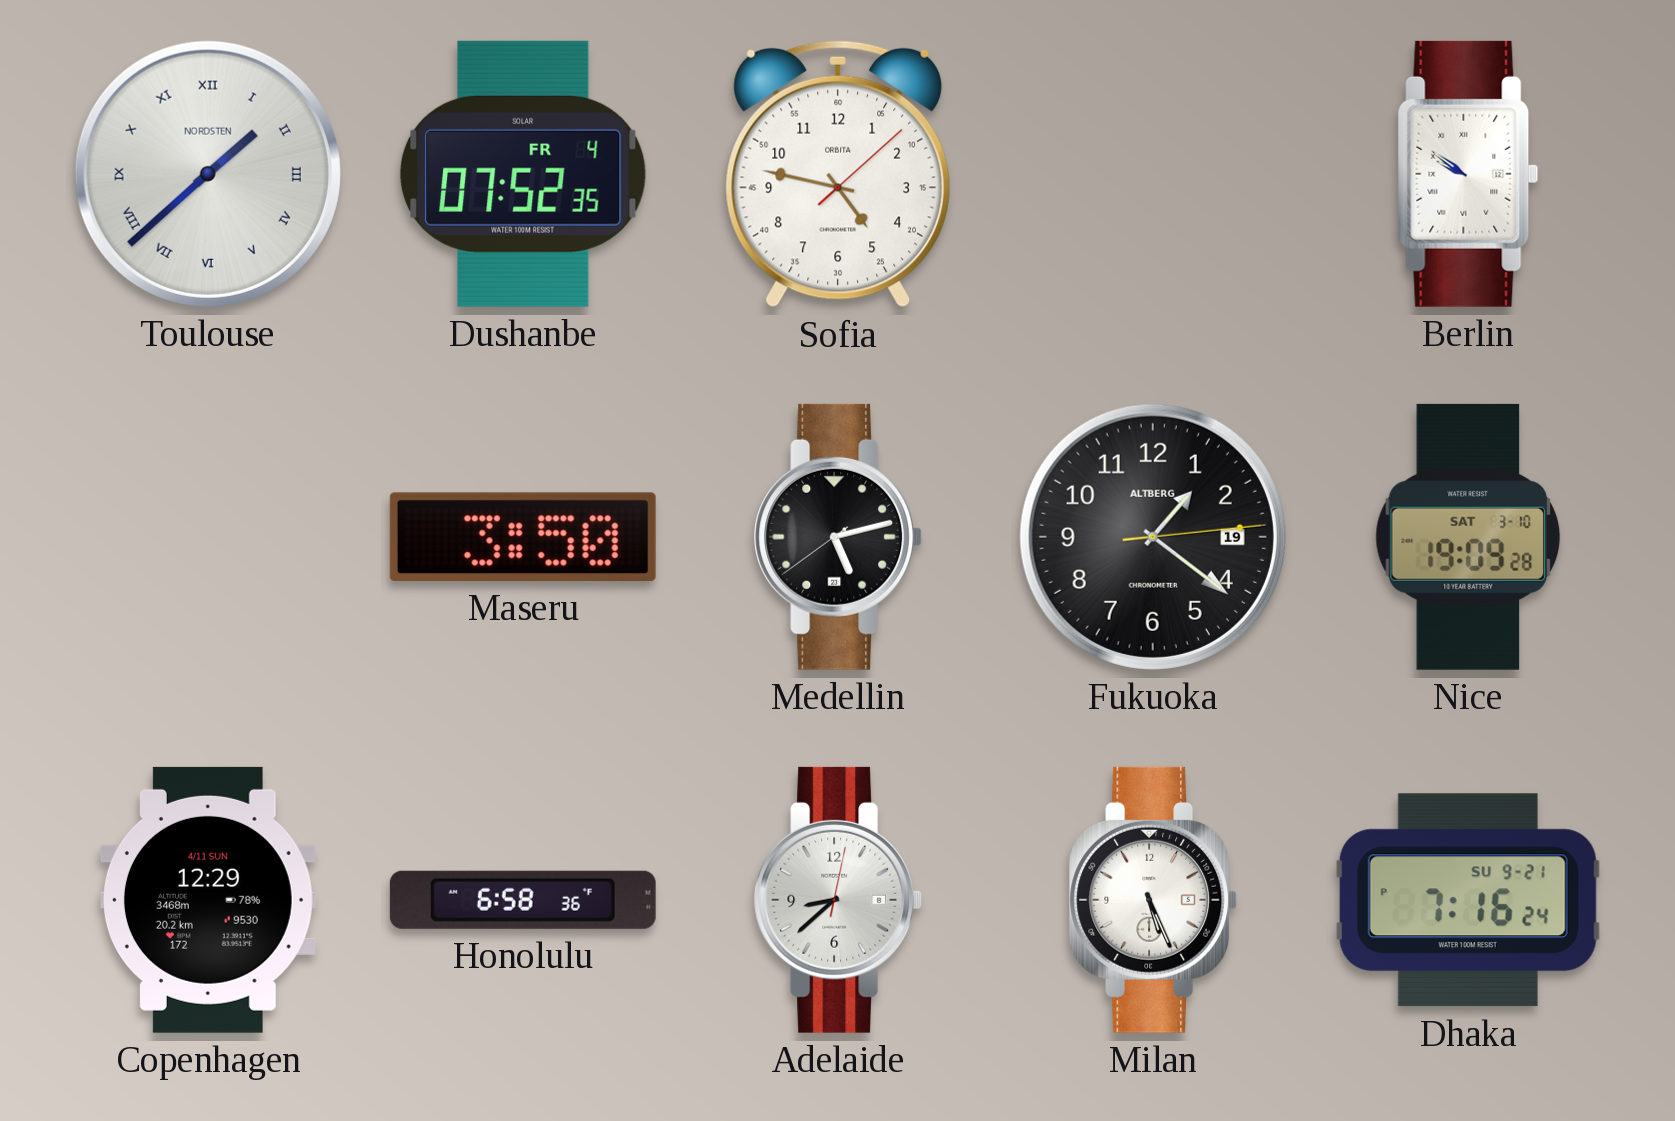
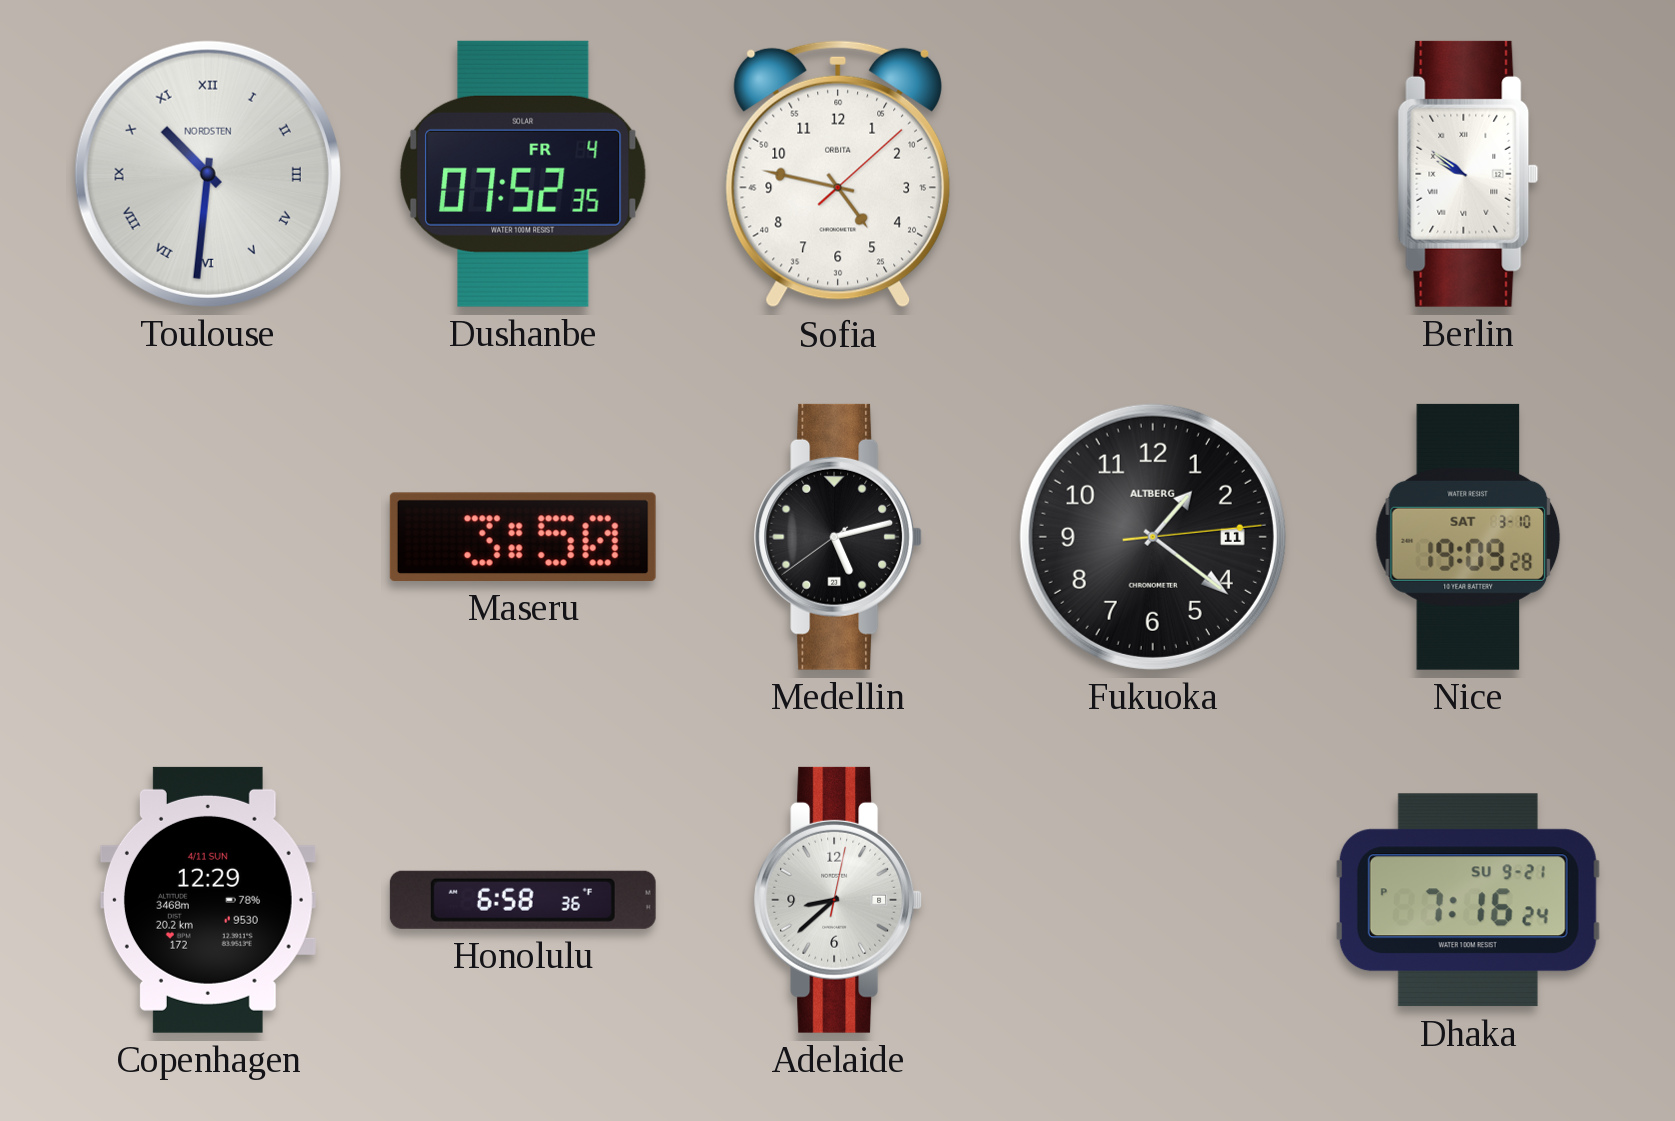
Toulouse: 1:38 -> 10:31 (208, 174)
Fukuoka date: 19 -> 11 (1153, 537)
Milan: 5:26 -> none (1153, 900)
